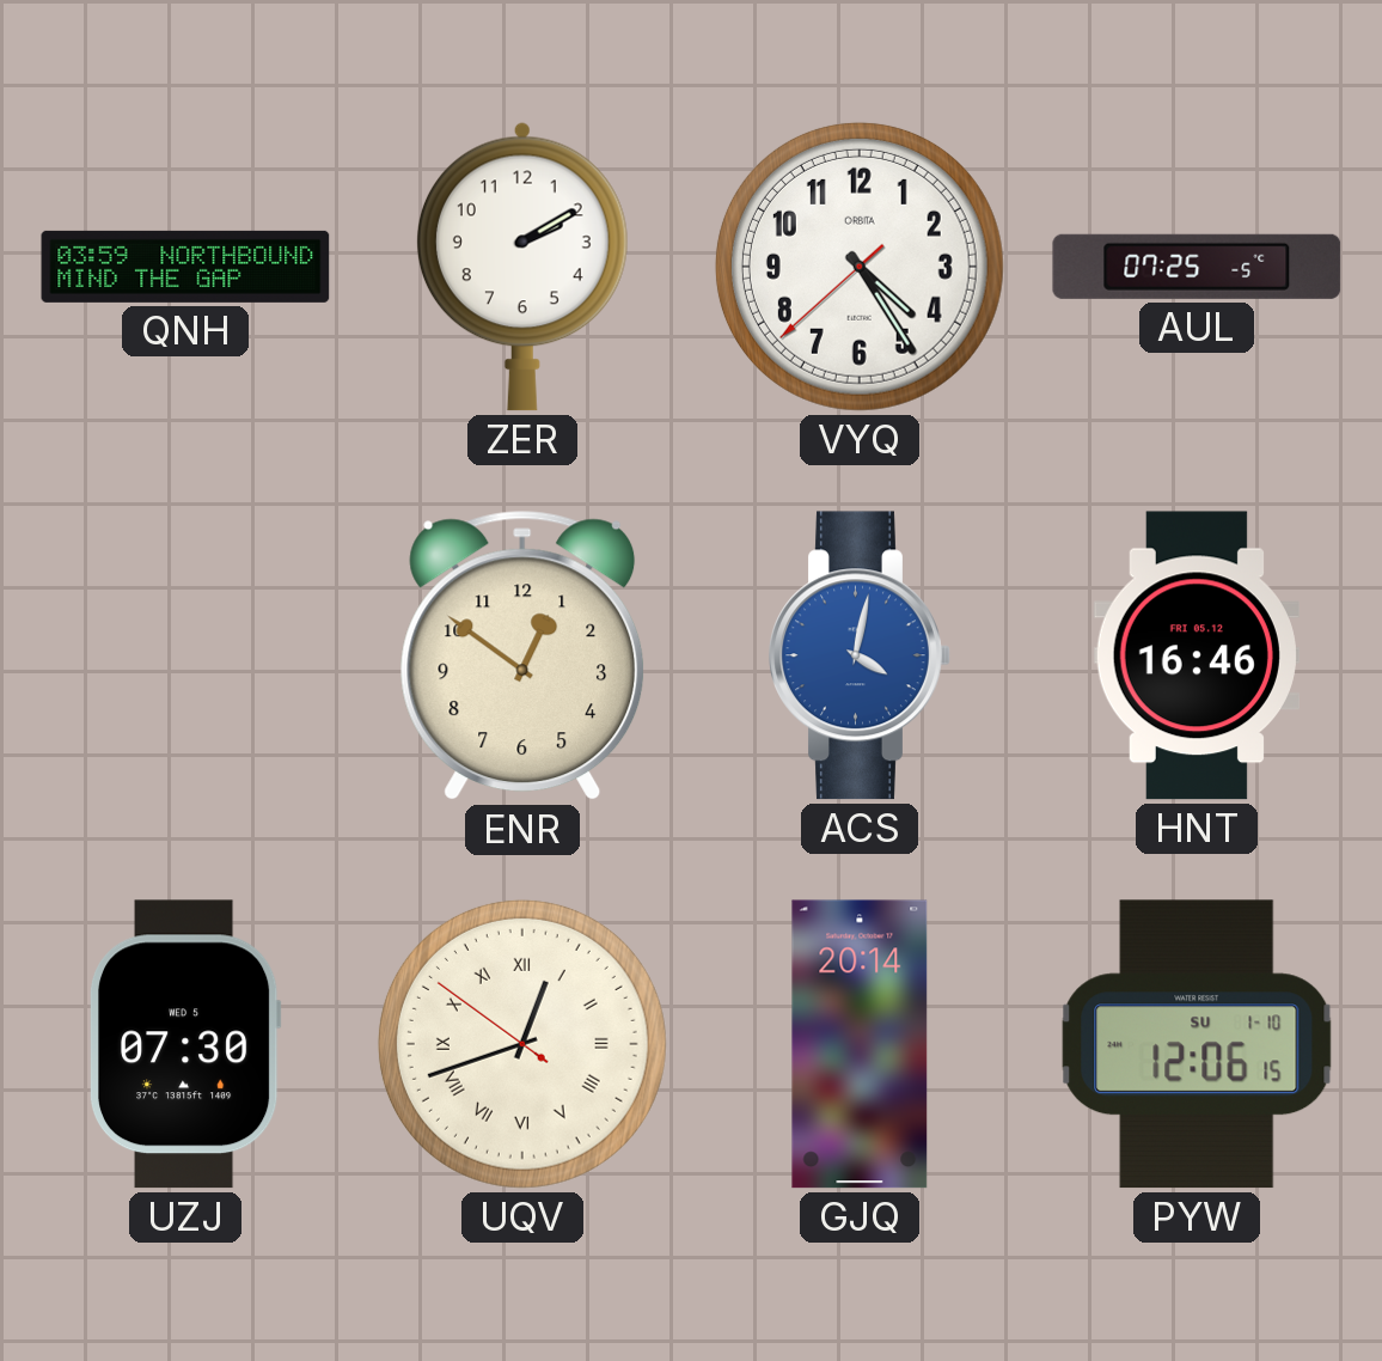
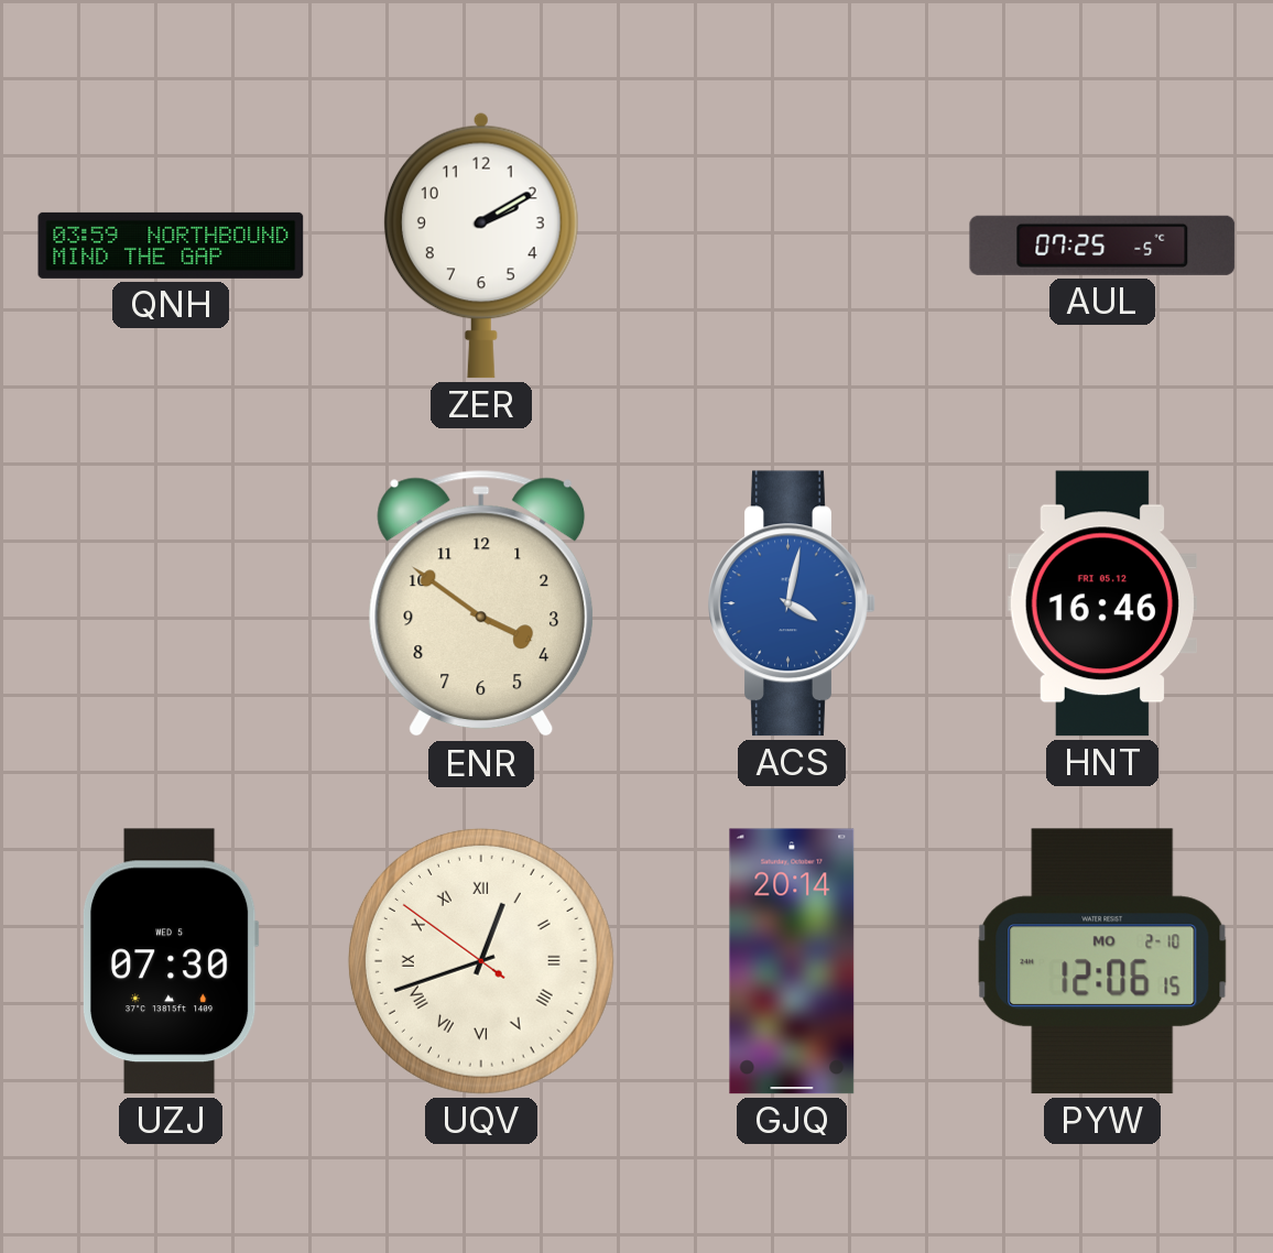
VYQ: 4:24 -> none (860, 267)
ENR: 12:51 -> 3:51 (481, 603)
PYW date: SU 1-10 -> MO 2-10 (1102, 961)
